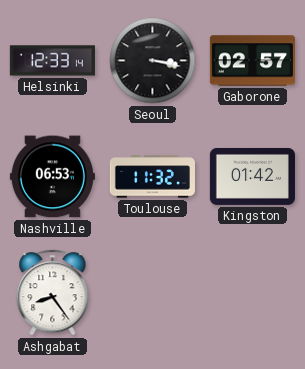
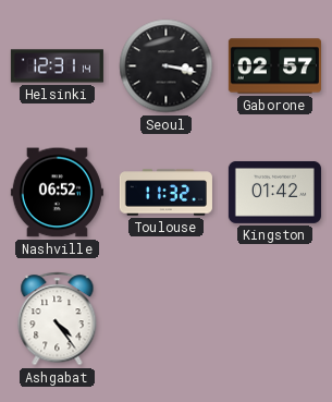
Helsinki: 12:33 -> 12:31 (57, 66)
Nashville: 06:53 -> 06:52 (57, 193)
Ashgabat: 8:24 -> 4:24 (58, 319)
